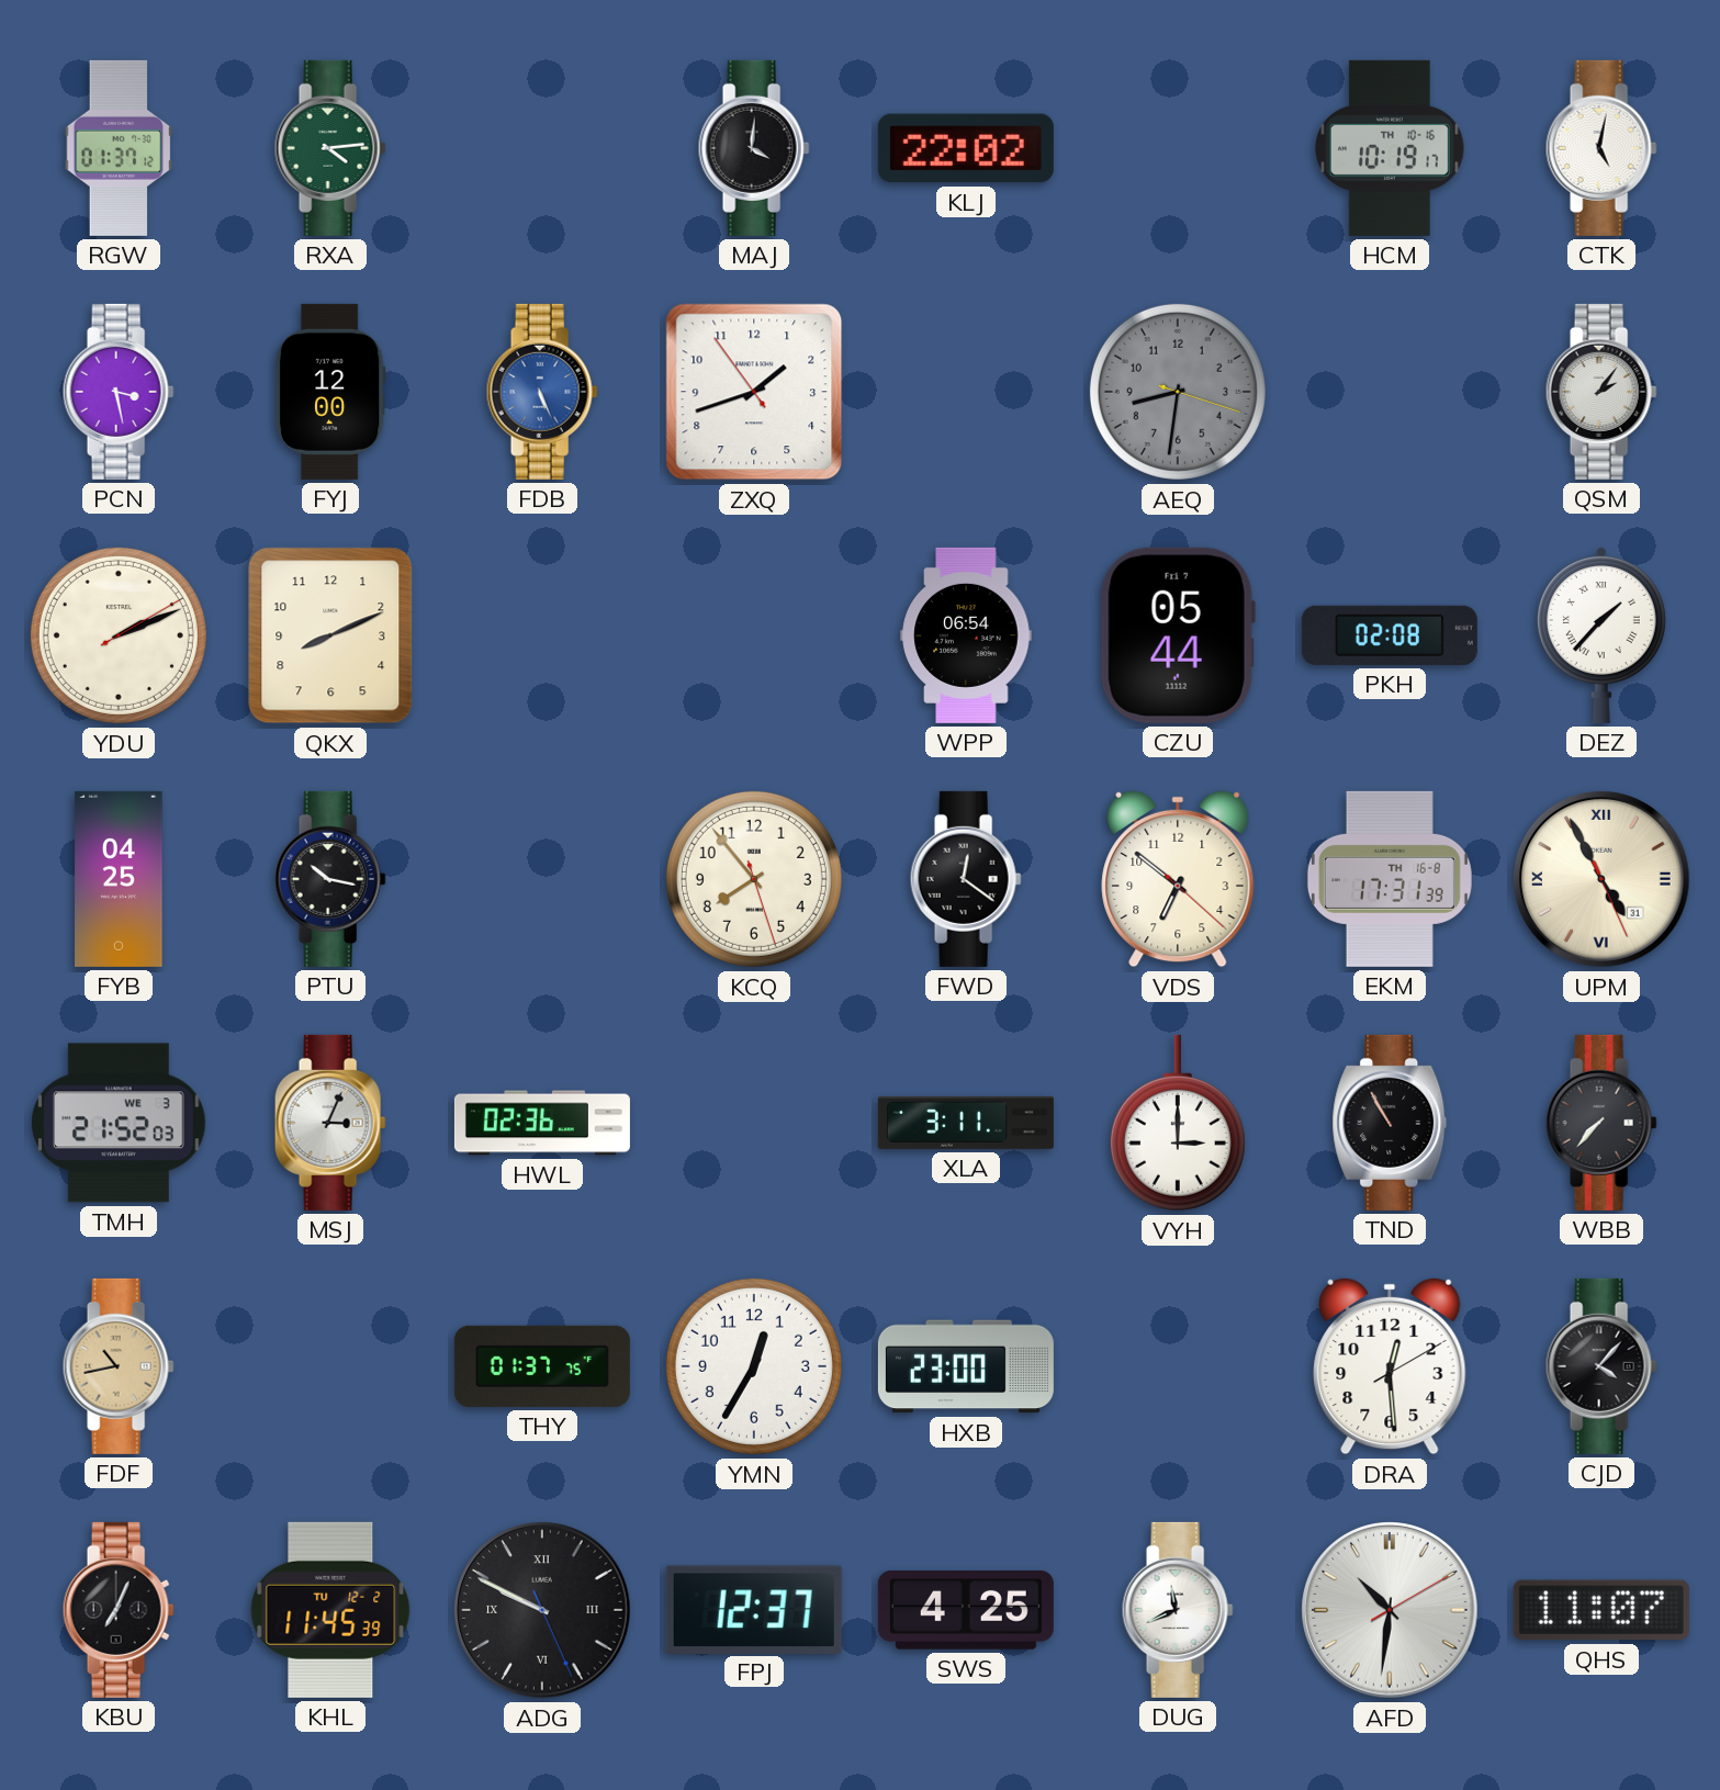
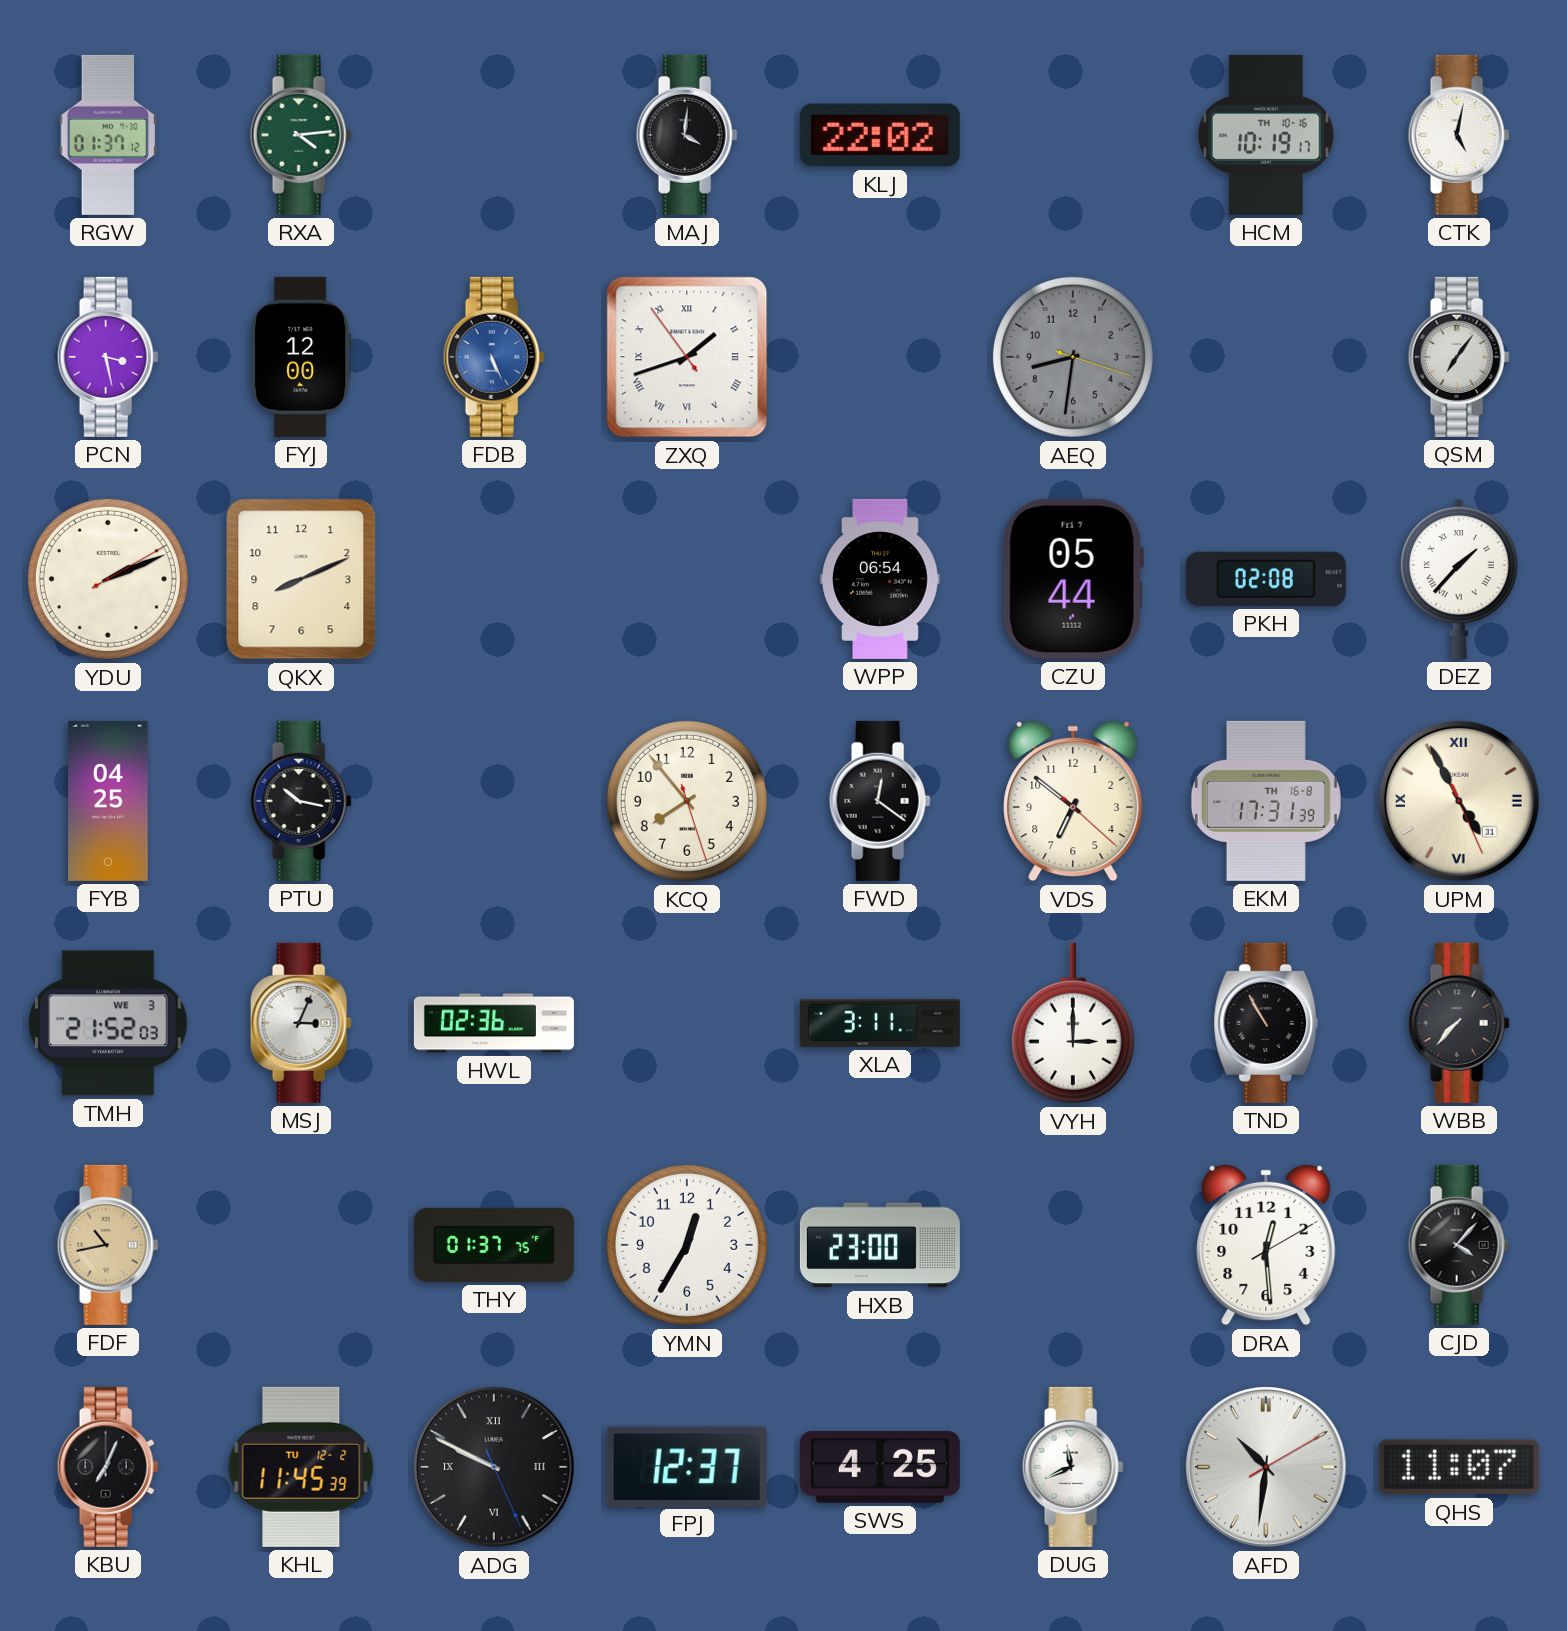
ZXQ numerals: Arabic -> Roman (687, 357)
QSM: 2:06 -> 7:06 (1459, 357)
